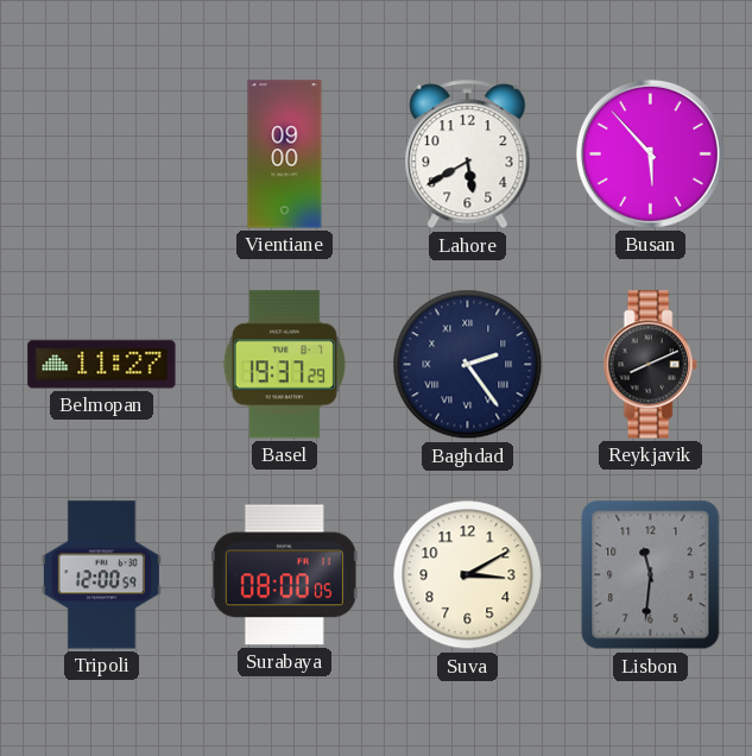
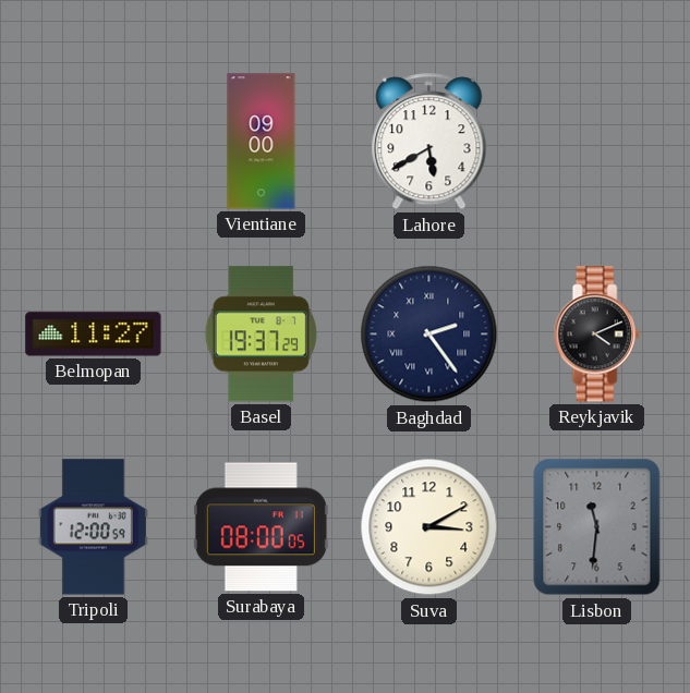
Busan: 5:53 -> none (650, 153)
Reykjavik: 8:11 -> 4:11 (596, 335)
